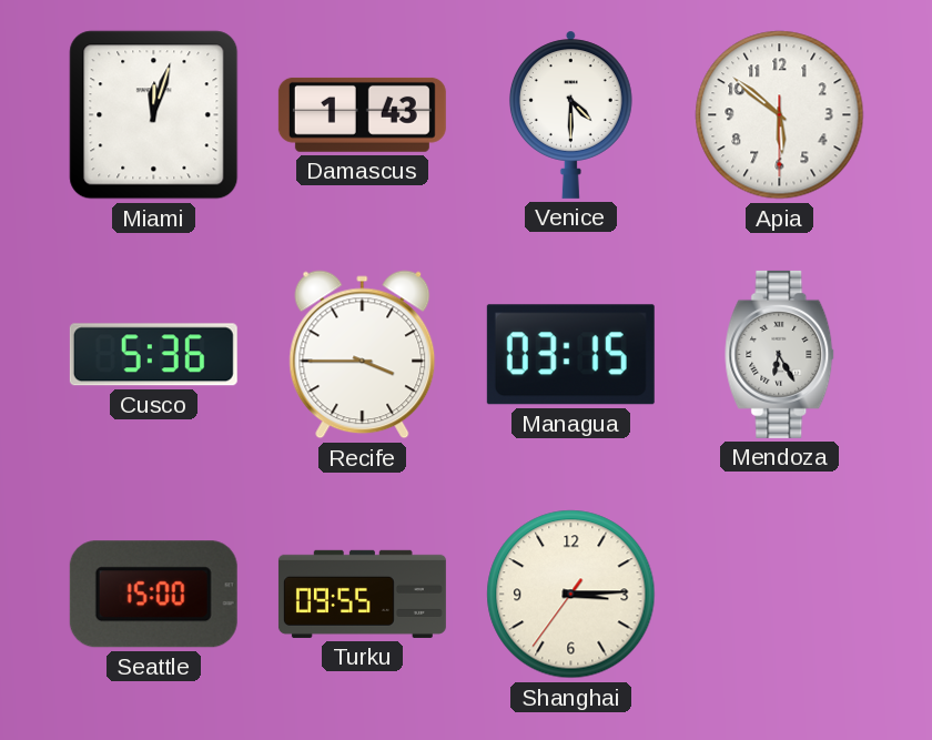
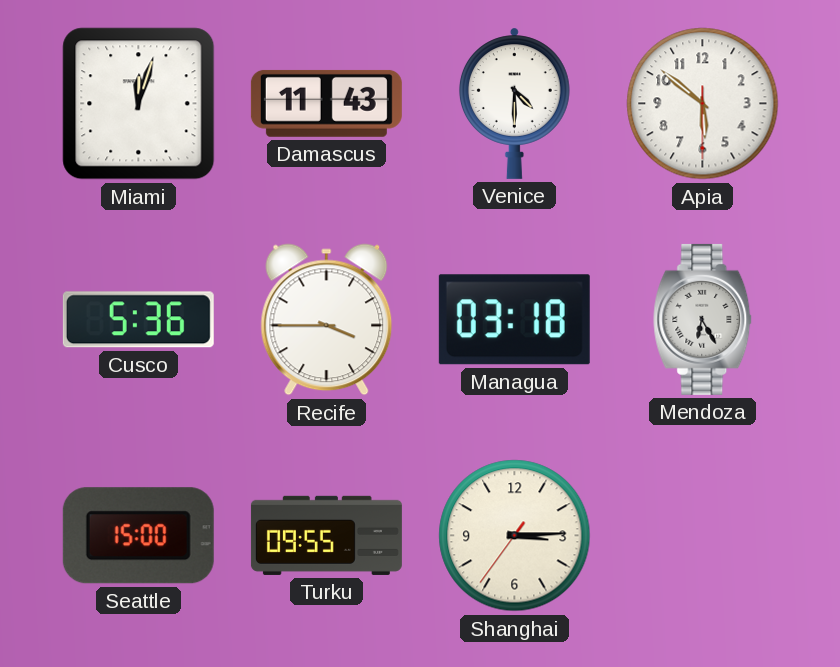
Damascus: 1:43 -> 11:43 (326, 103)
Managua: 03:15 -> 03:18 (514, 320)
